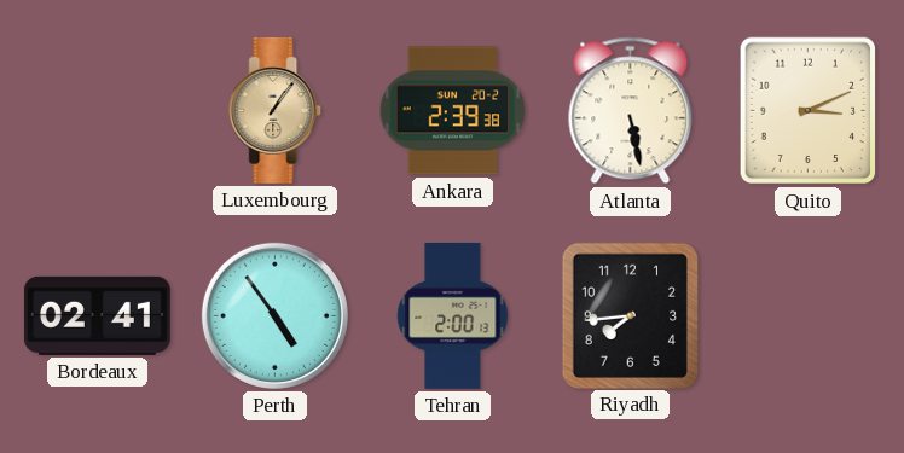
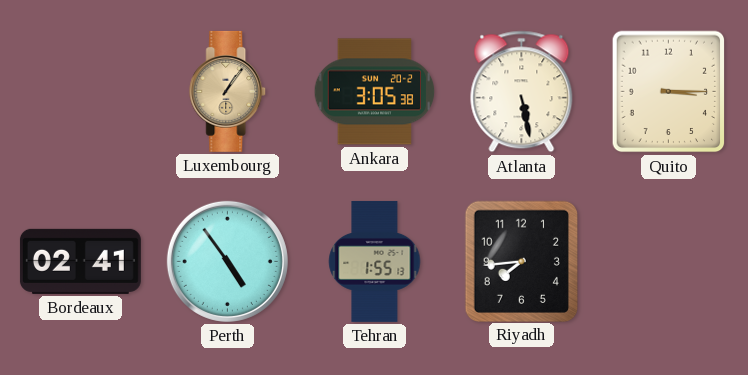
Ankara: 2:39 -> 3:05 (375, 92)
Quito: 3:11 -> 3:15 (669, 92)
Tehran: 2:00 -> 1:55 (375, 261)
